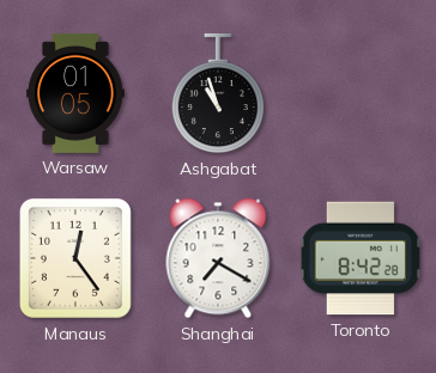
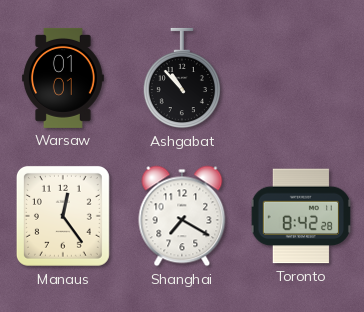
Warsaw: 01:05 -> 01:01 (63, 78)
Ashgabat: 10:57 -> 10:53 (182, 78)
